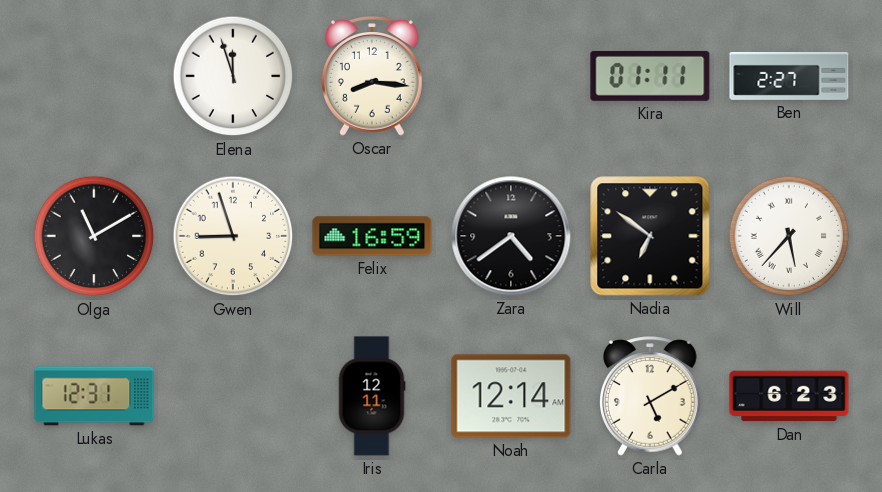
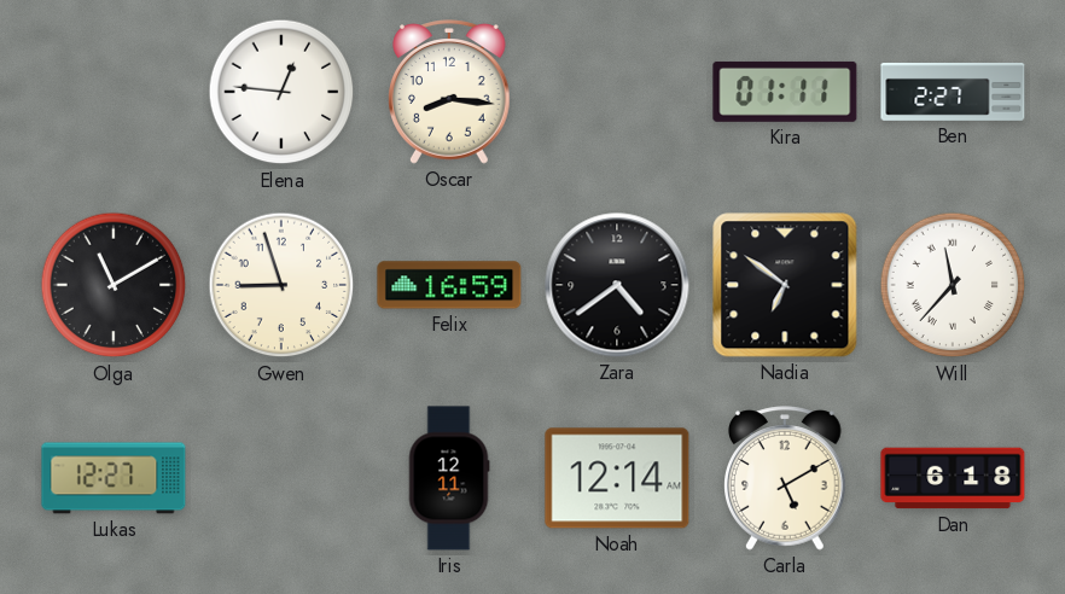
Elena: 11:57 -> 12:46 (281, 92)
Will: 5:37 -> 11:37 (953, 285)
Lukas: 12:31 -> 12:27 (114, 478)
Dan: 6:23 -> 6:18 (953, 478)
